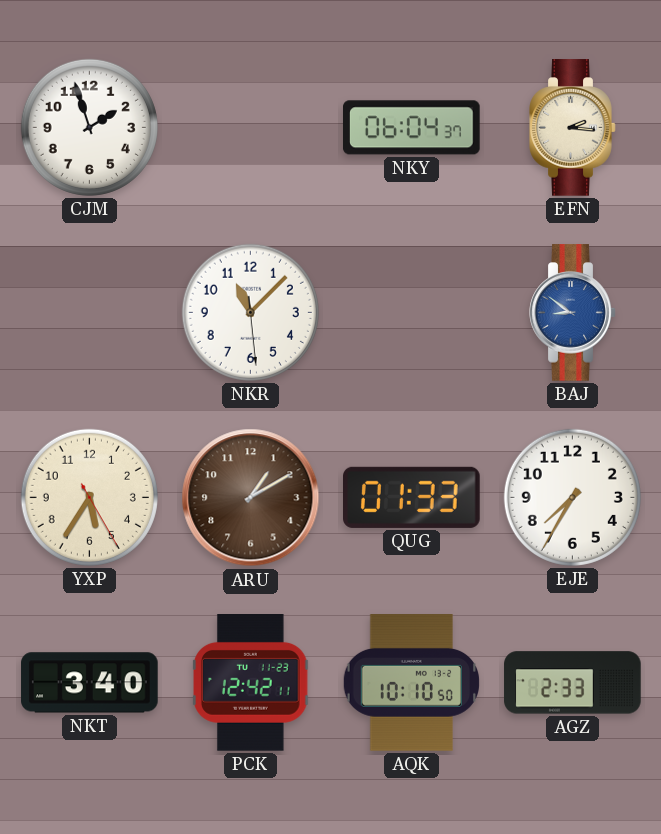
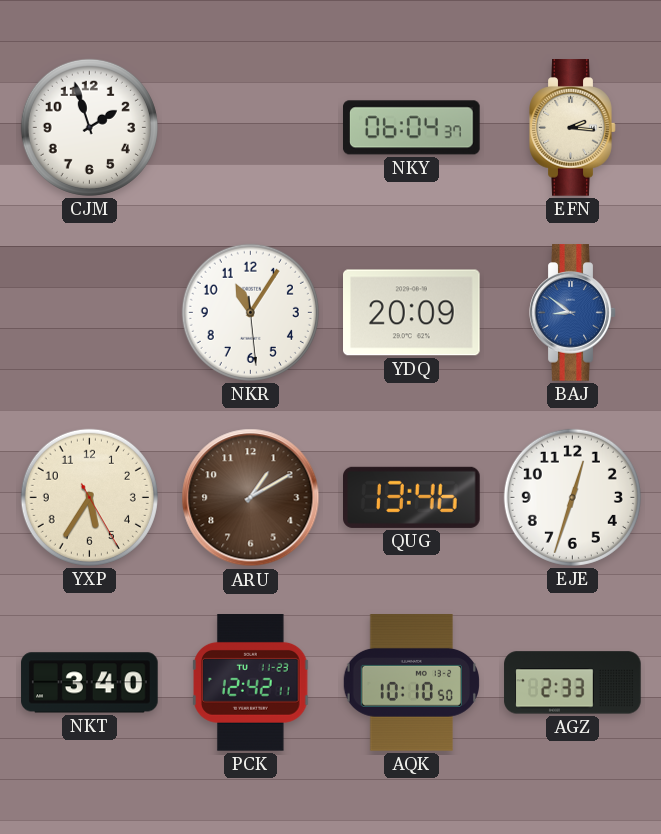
NKR: 11:07 -> 11:05 (250, 312)
YDQ: none -> 20:09 (412, 313)
QUG: 01:33 -> 13:46 (412, 497)
EJE: 7:35 -> 12:33 (572, 497)
